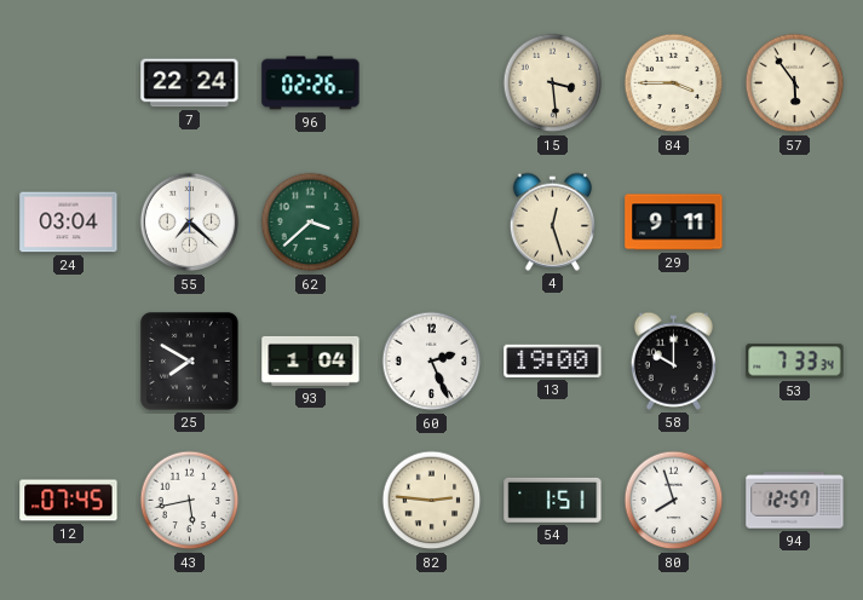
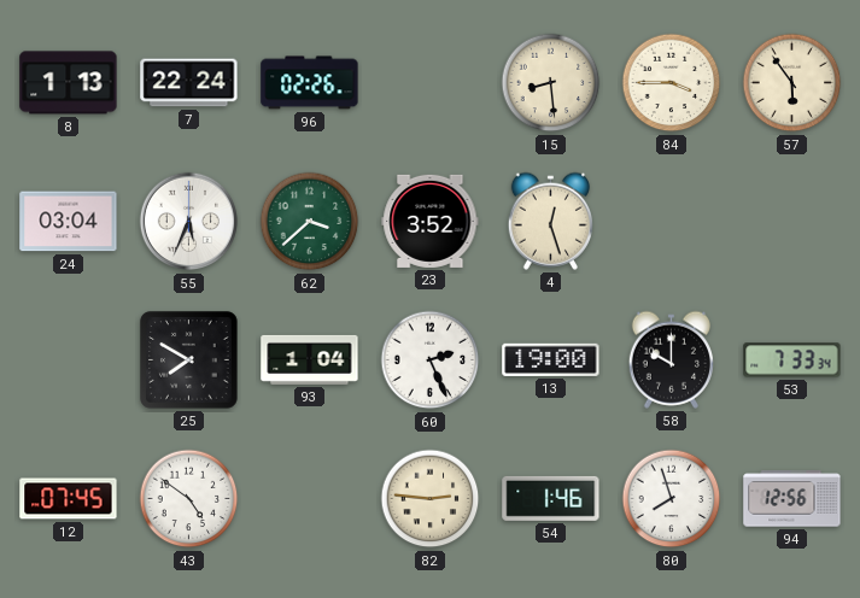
8: none -> 1:13 (69, 83)
15: 3:29 -> 8:29 (551, 83)
55: 7:22 -> 5:34 (189, 222)
23: none -> 3:52 (431, 221)
29: 9:11 -> none (674, 223)
43: 5:43 -> 4:51 (189, 499)
54: 1:51 -> 1:46 (551, 498)
94: 12:57 -> 12:56 (792, 499)
